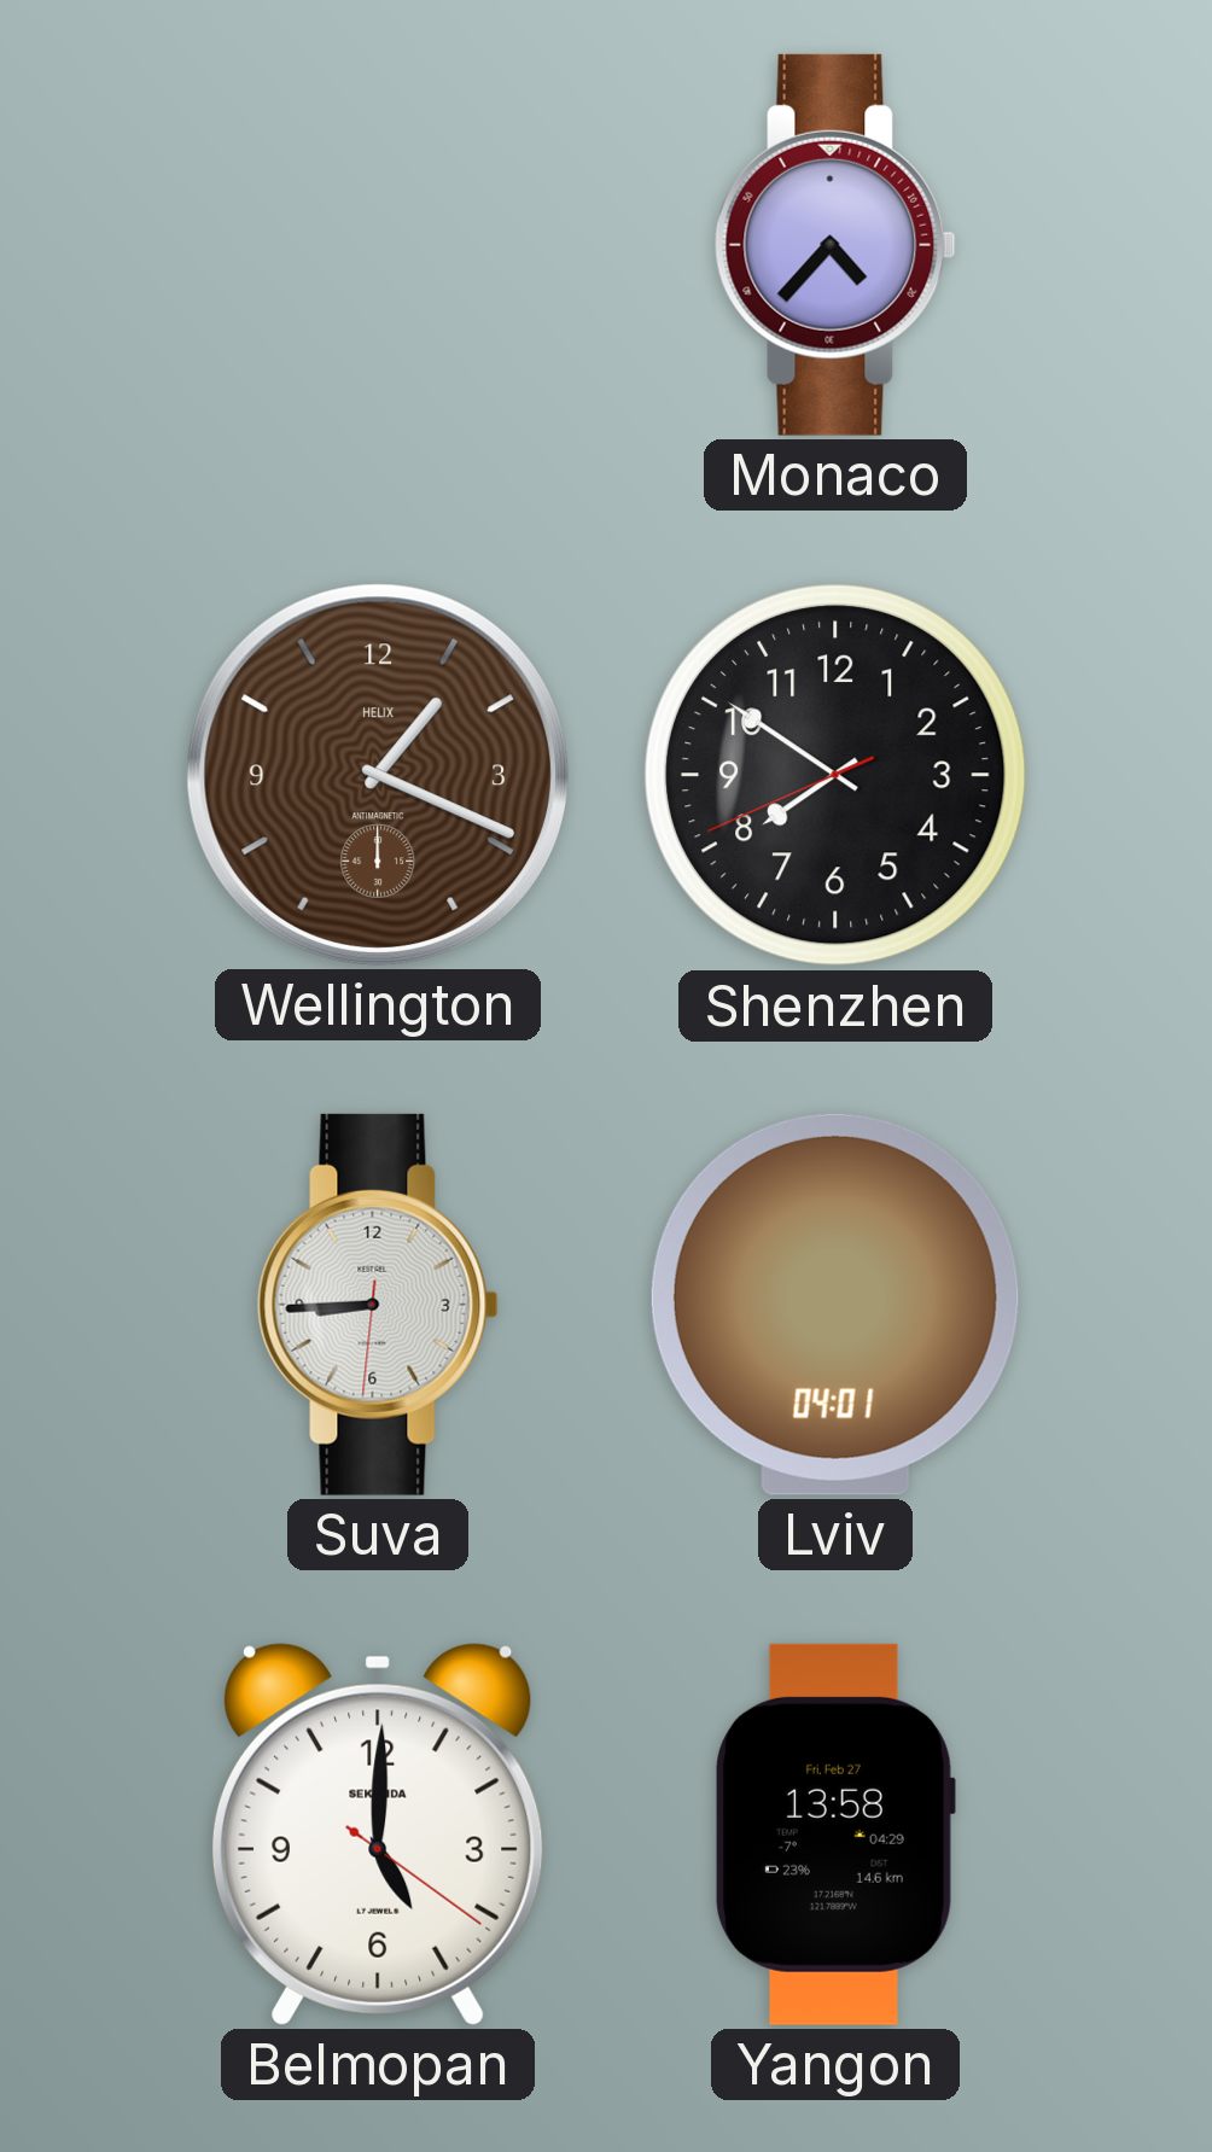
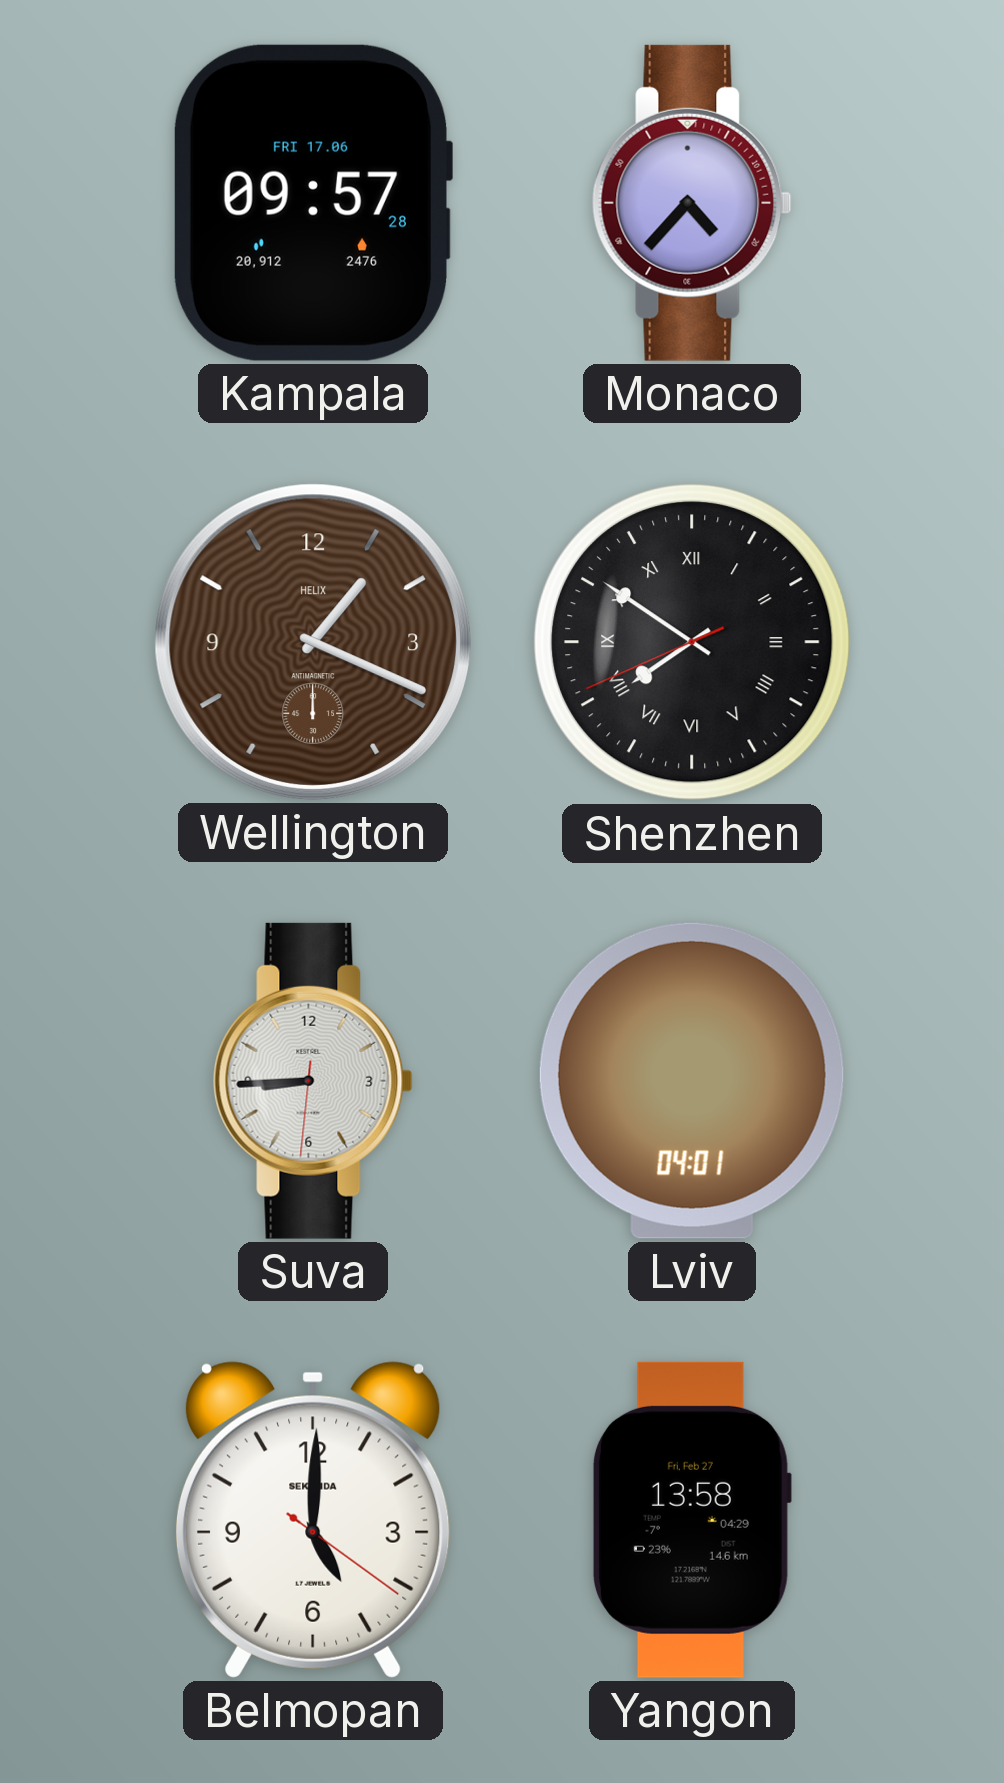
Kampala: none -> 09:57 (312, 203)
Shenzhen numerals: Arabic -> Roman (692, 642)
